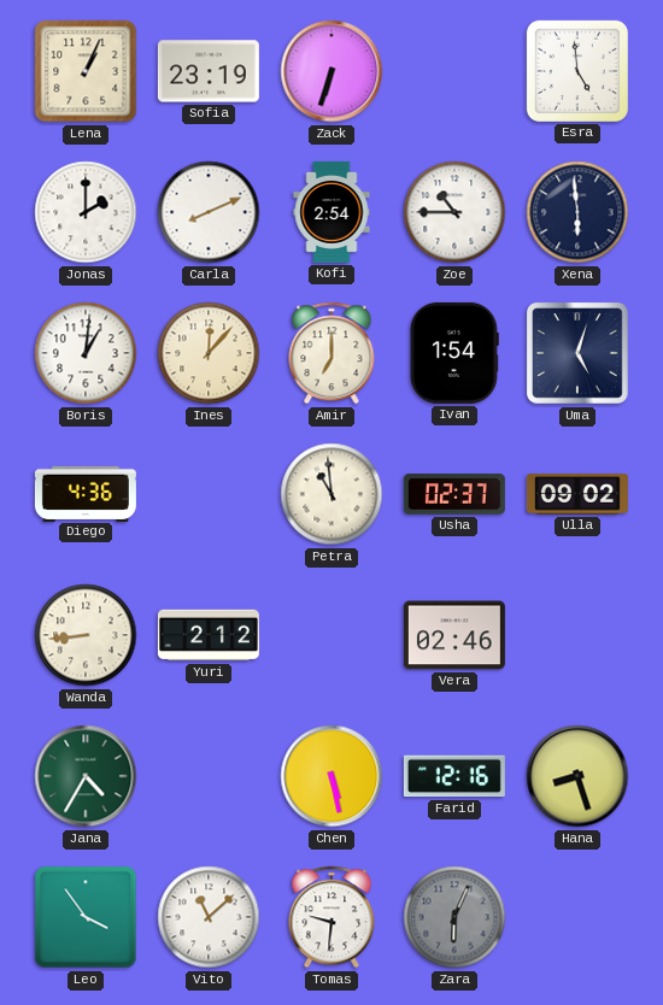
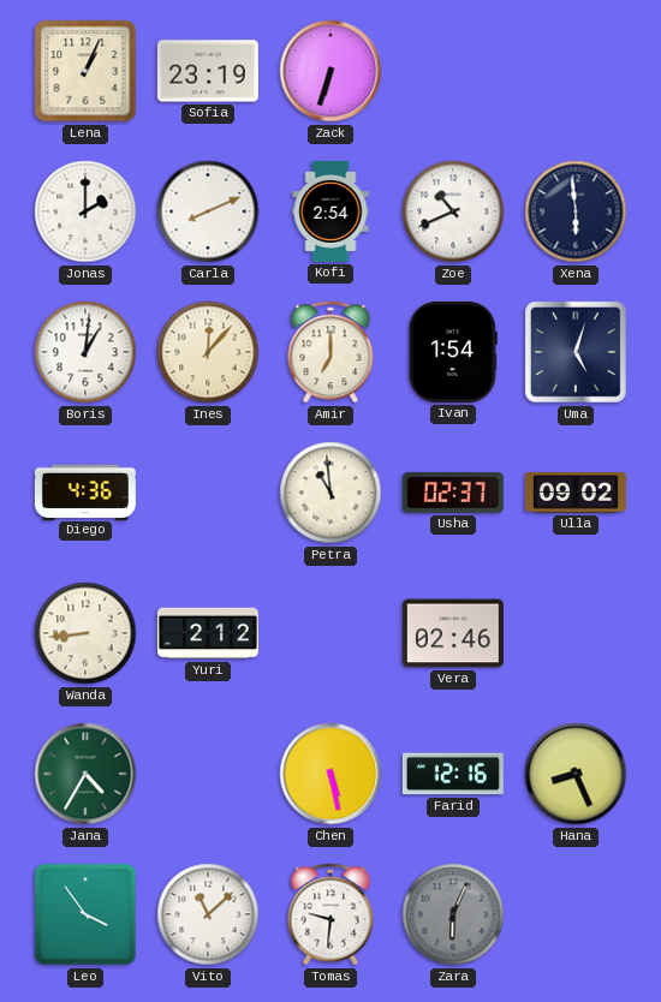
Esra: 4:59 -> none (577, 71)
Zoe: 10:45 -> 10:41 (453, 211)
Hana: 8:27 -> 8:26 (576, 774)
